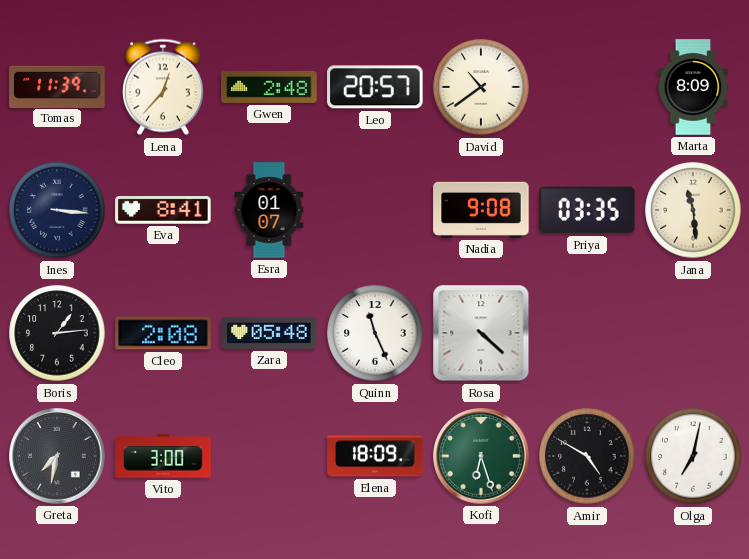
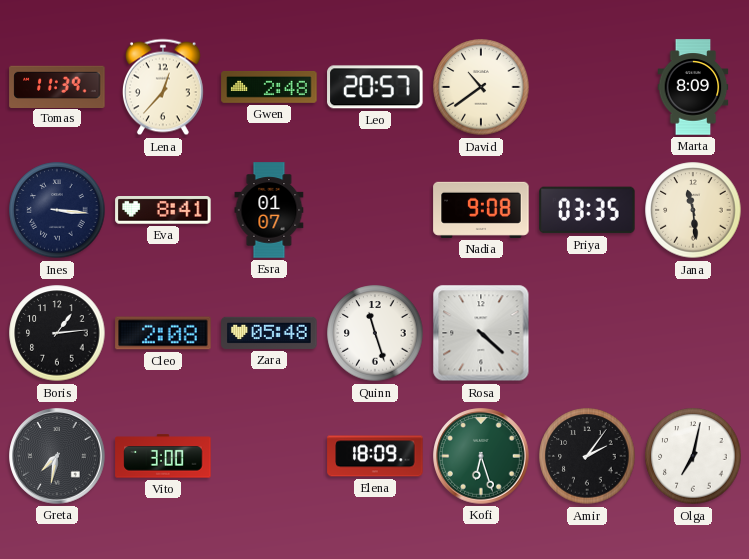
Quinn: 11:26 -> 11:27 (375, 333)
Amir: 4:50 -> 2:06 (587, 456)
